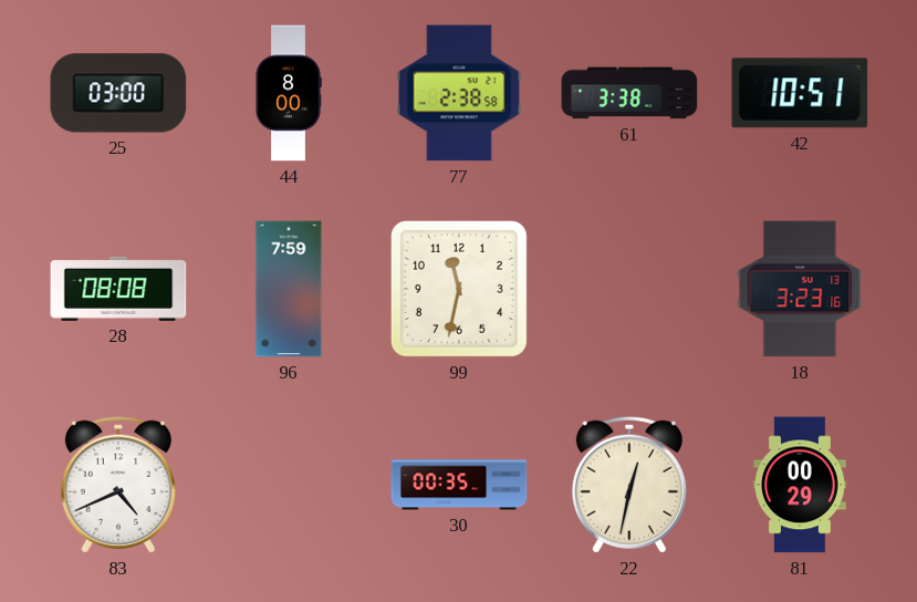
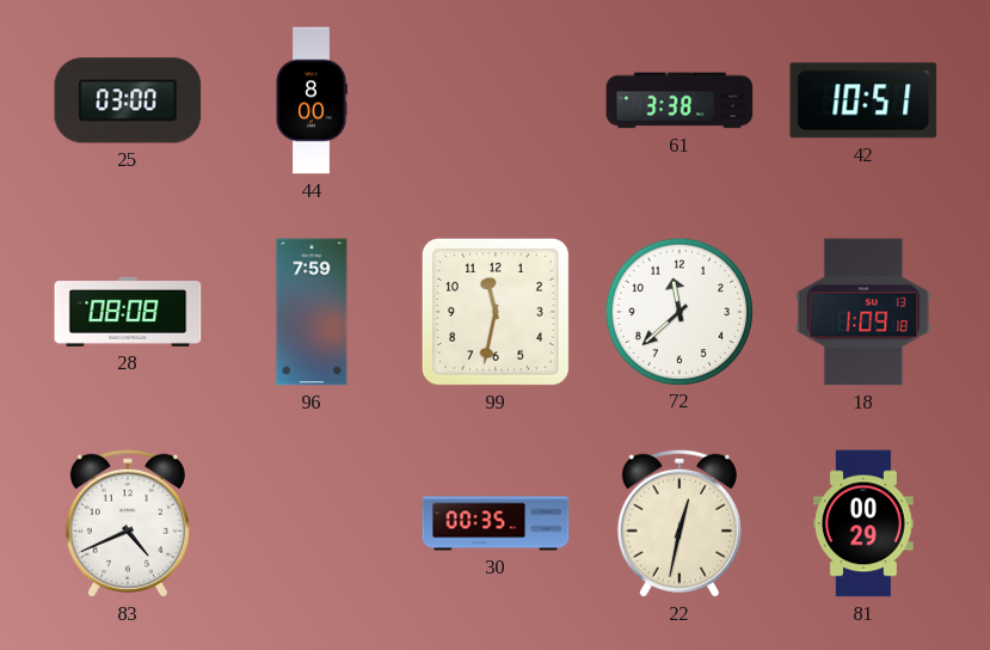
77: 2:38 -> none (459, 93)
72: none -> 11:38 (678, 311)
18: 3:23 -> 1:09 (863, 312)
